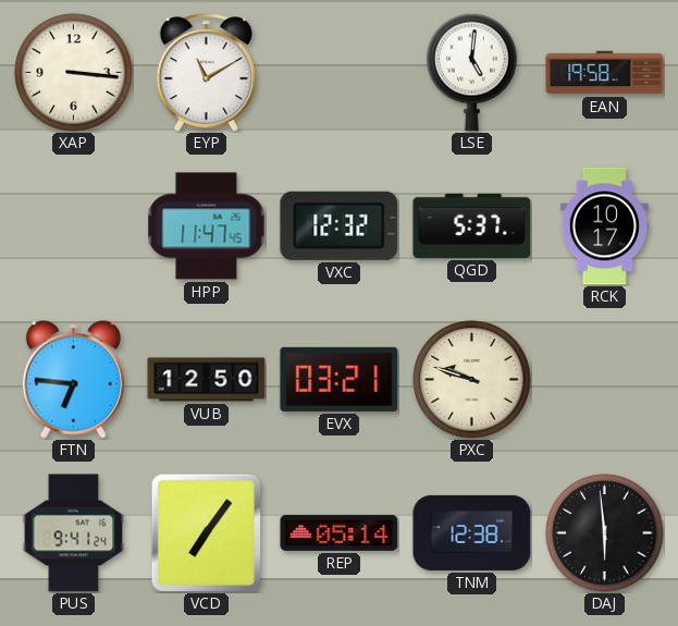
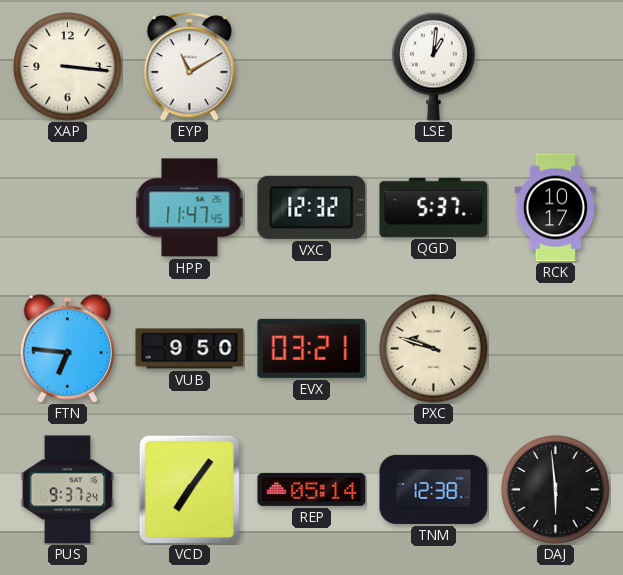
LSE: 5:01 -> 1:01 (434, 66)
EAN: 19:58 -> none (605, 73)
VUB: 12:50 -> 9:50 (190, 349)
PUS: 9:41 -> 9:37 (68, 490)
